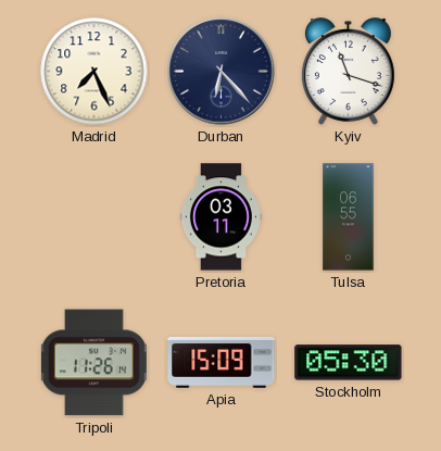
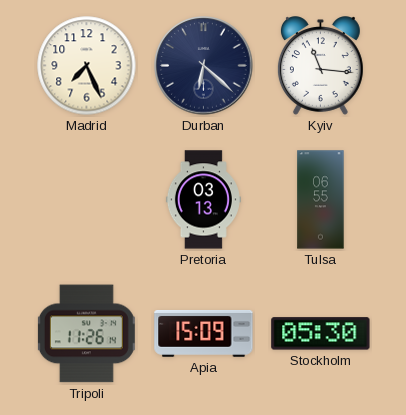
Durban: 6:23 -> 6:22 (204, 66)
Kyiv: 11:18 -> 11:16 (320, 66)
Pretoria: 03:11 -> 03:13 (203, 200)
